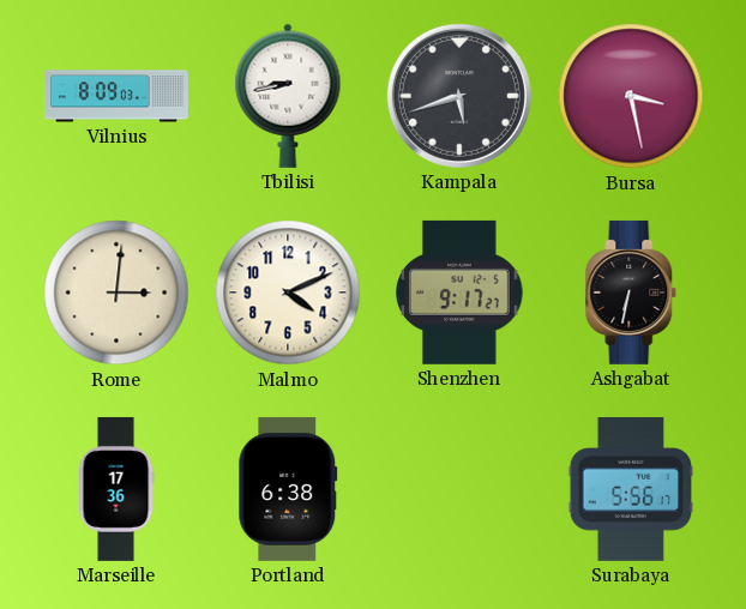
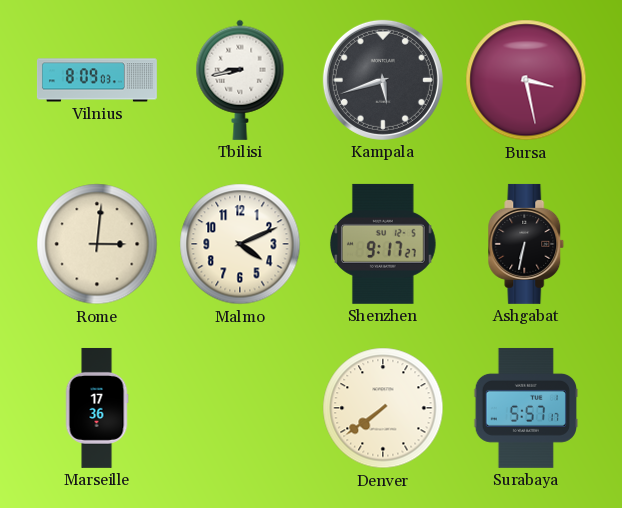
Portland: 6:38 -> none (288, 489)
Denver: none -> 7:39 (383, 408)
Surabaya: 5:56 -> 5:57 (525, 408)
